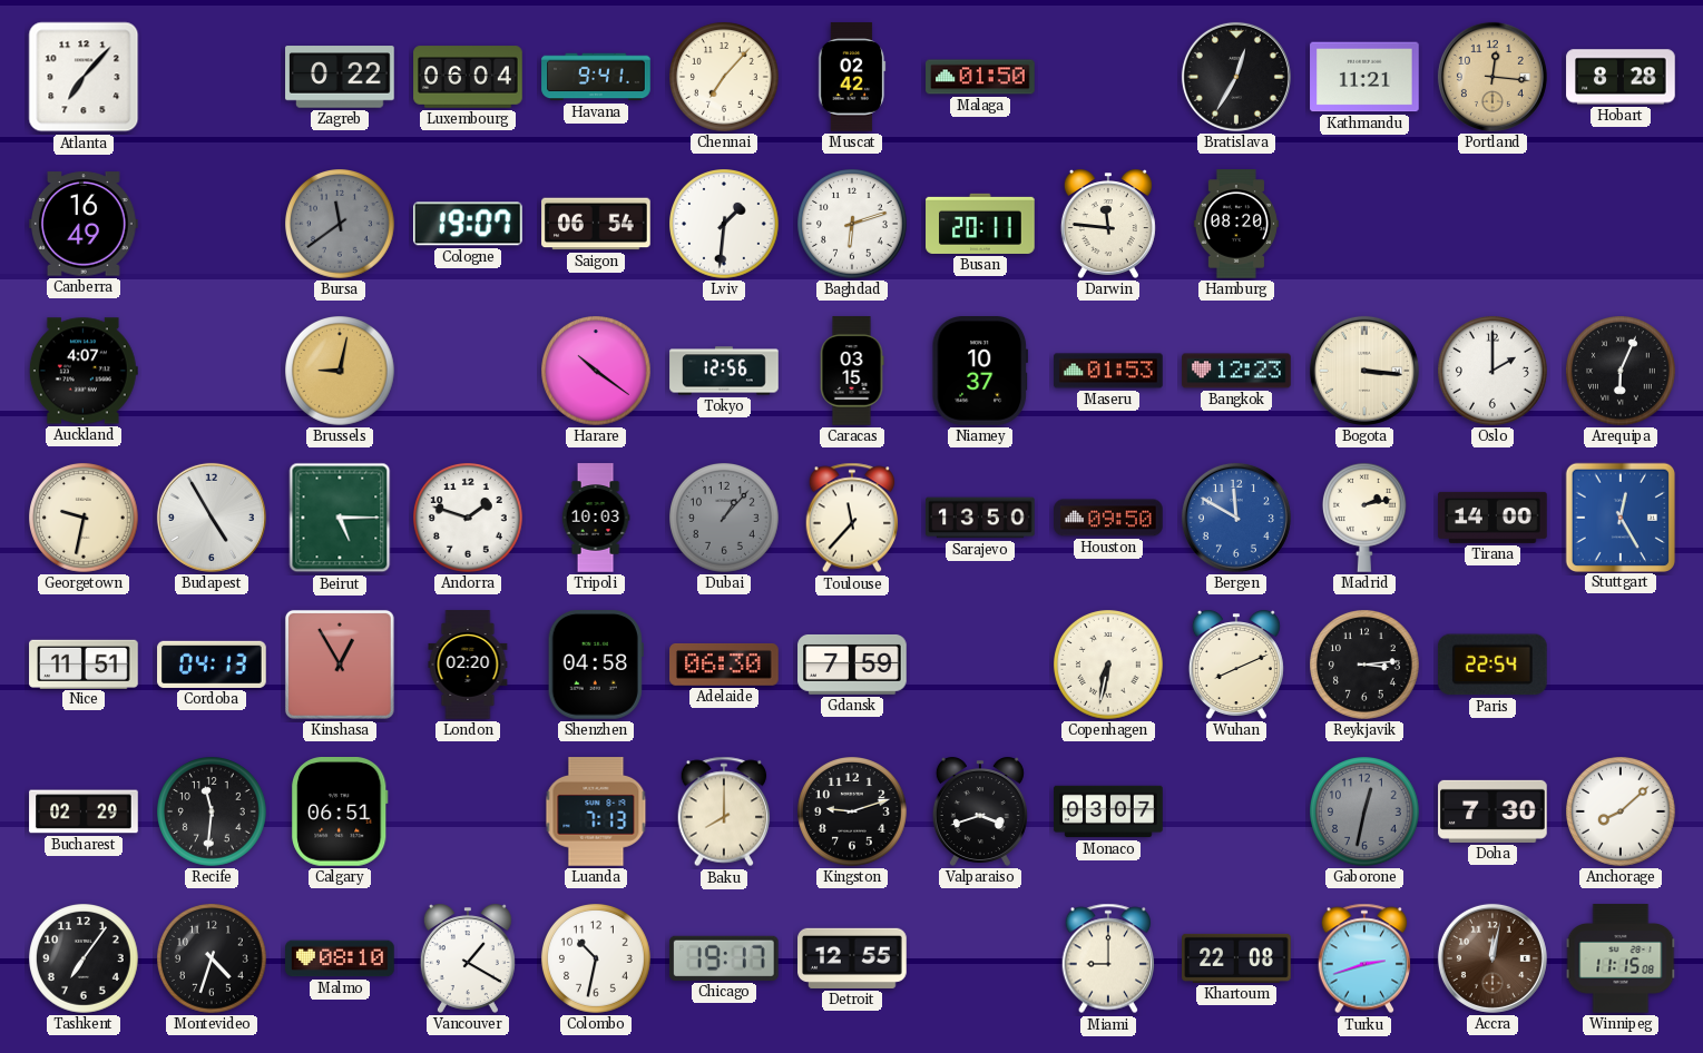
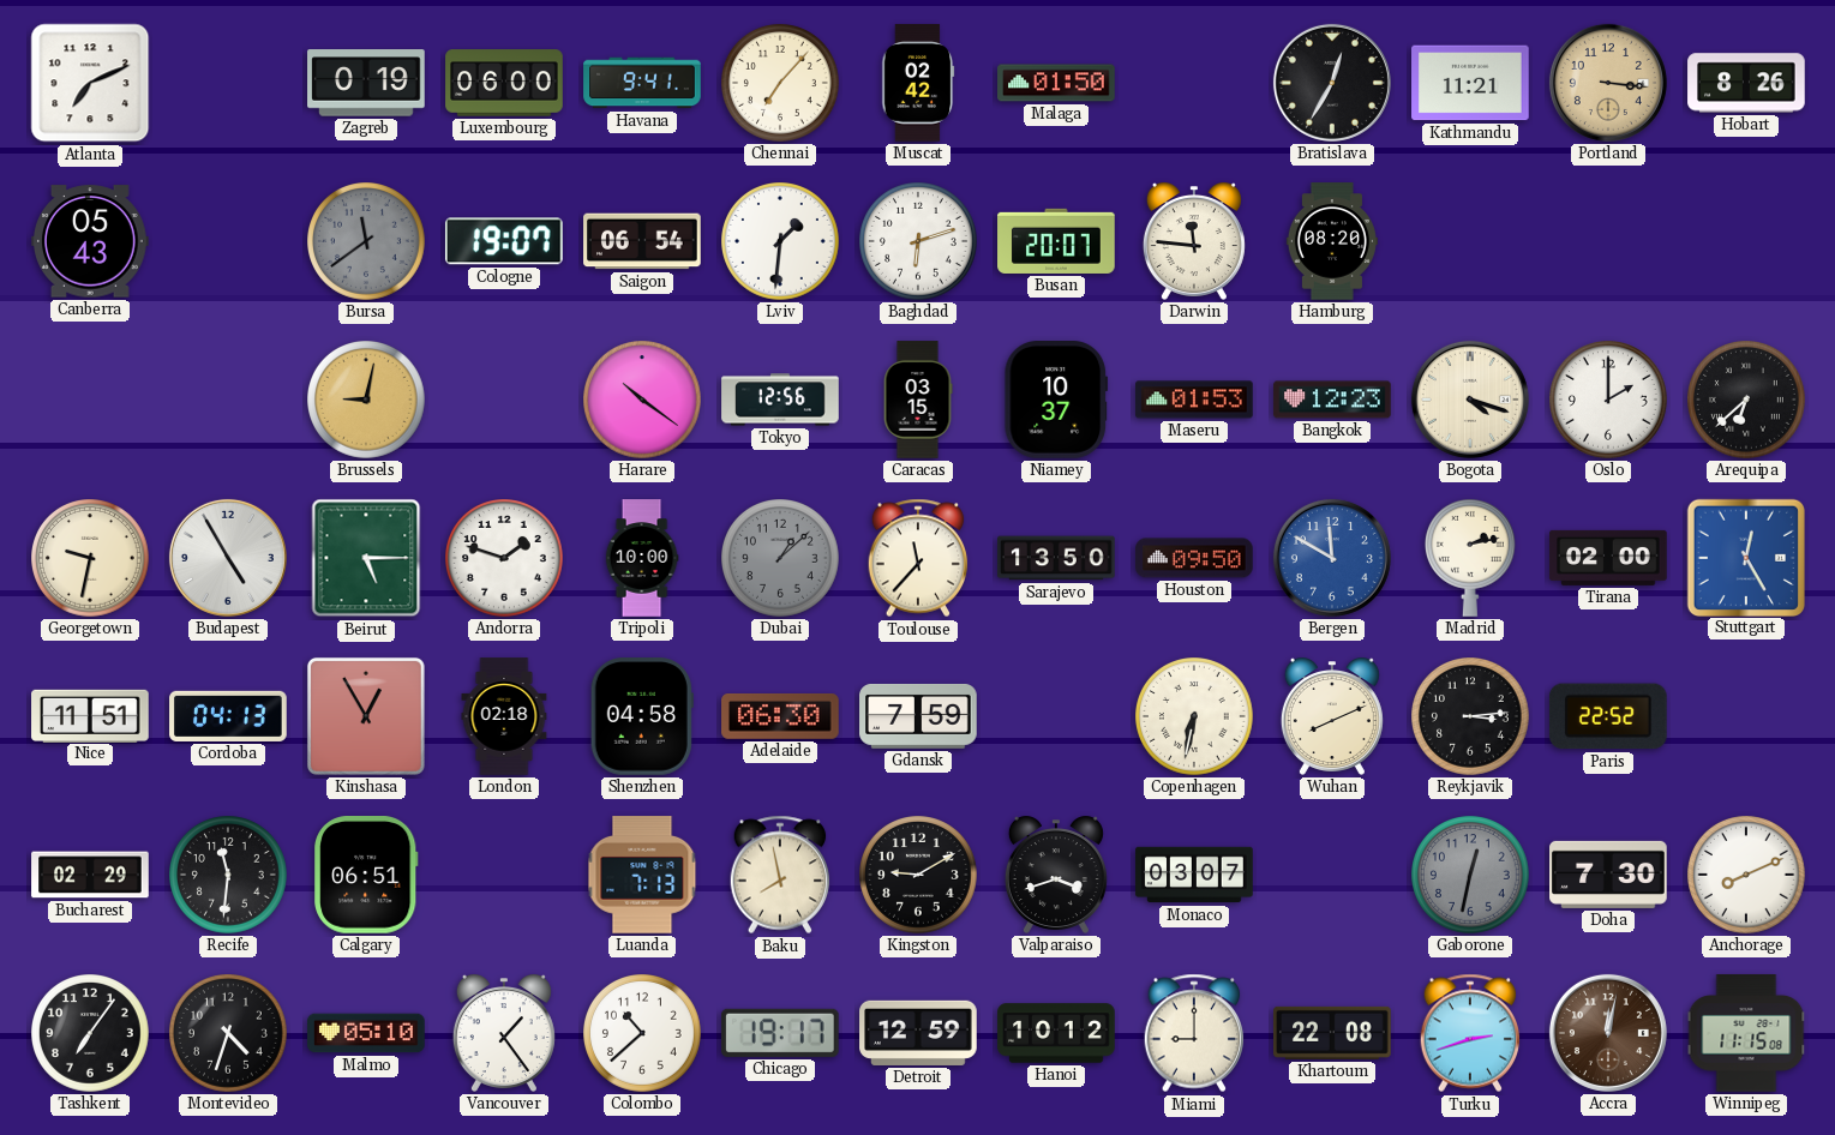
Atlanta: 7:07 -> 7:11 (90, 83)
Zagreb: 0:22 -> 0:19 (366, 83)
Luxembourg: 06:04 -> 06:00 (504, 83)
Portland: 12:16 -> 3:16 (1608, 83)
Hobart: 8:28 -> 8:26 (1746, 83)
Canberra: 16:49 -> 05:43 (91, 241)
Busan: 20:11 -> 20:07 (1056, 241)
Auckland: 4:07 -> none (84, 371)
Bogota: 3:16 -> 4:18 (1470, 400)
Arequipa: 6:04 -> 6:38 (1747, 401)
Tripoli: 10:03 -> 10:00 (642, 558)
Dubai: 1:07 -> 1:08 (781, 559)
Tirana: 14:00 -> 02:00 (1608, 558)
London: 02:20 -> 02:18 (504, 716)
Paris: 22:54 -> 22:52 (1608, 716)
Baku: 8:00 -> 7:58 (780, 875)
Kingston: 9:12 -> 9:10 (919, 876)
Anchorage: 8:08 -> 8:11 (1747, 876)
Malmo: 08:10 -> 05:10 (366, 1033)
Vancouver: 1:20 -> 1:24 (504, 1033)
Colombo: 10:32 -> 10:38 (643, 1034)
Detroit: 12:55 -> 12:59 (918, 1033)
Hanoi: none -> 10:12 (1056, 1033)
